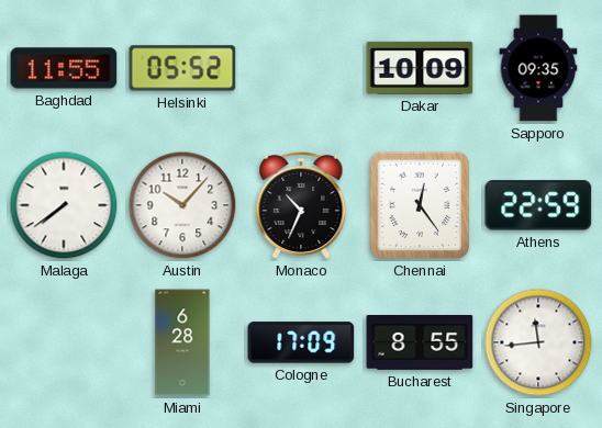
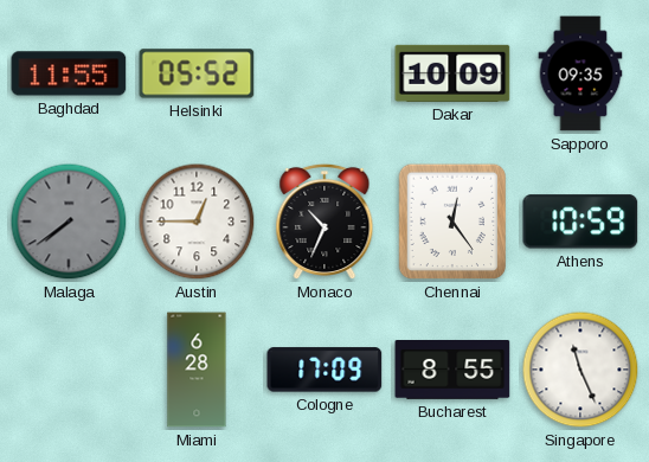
Malaga dial: white -> grey (69, 222)
Austin: 10:07 -> 12:45 (197, 222)
Athens: 22:59 -> 10:59 (580, 222)
Singapore: 11:44 -> 11:26 (580, 370)
